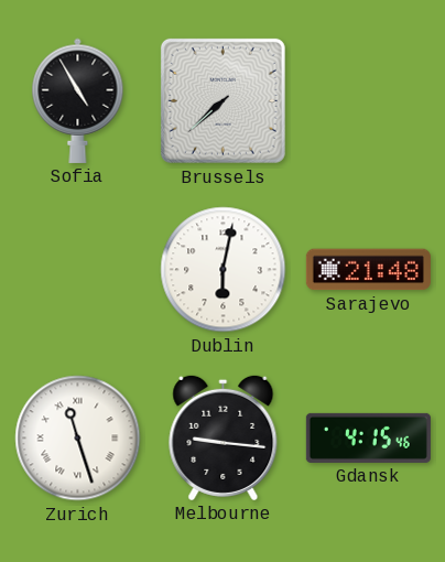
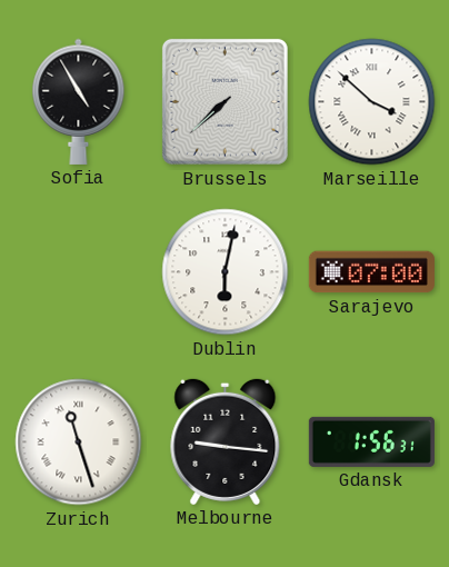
Marseille: none -> 3:52 (372, 102)
Sarajevo: 21:48 -> 07:00 (371, 272)
Gdansk: 4:15 -> 1:56 (371, 441)
